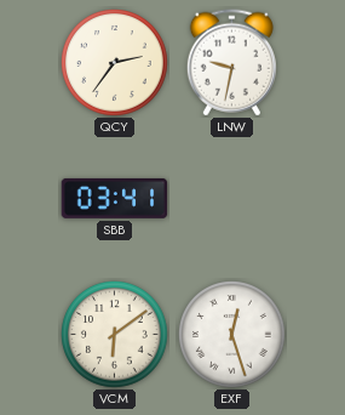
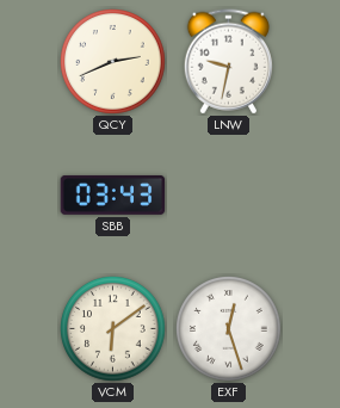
QCY: 2:36 -> 2:41 (113, 62)
SBB: 03:41 -> 03:43 (113, 194)
